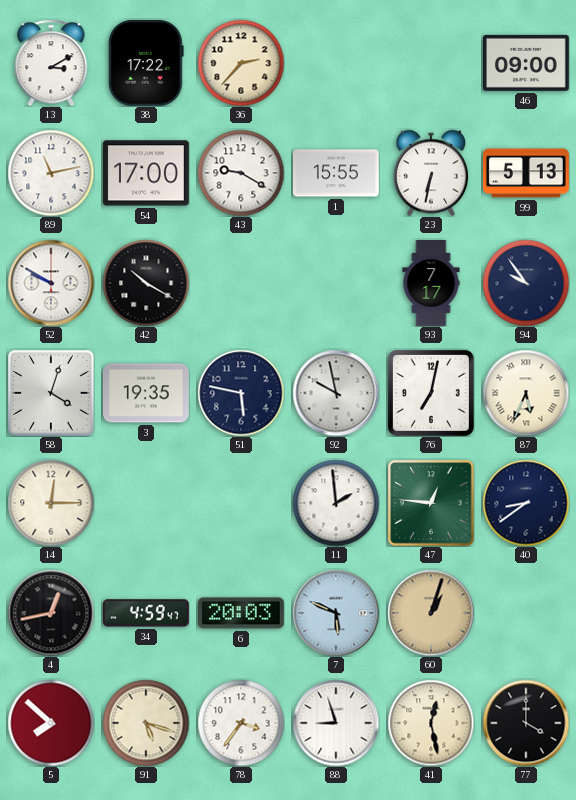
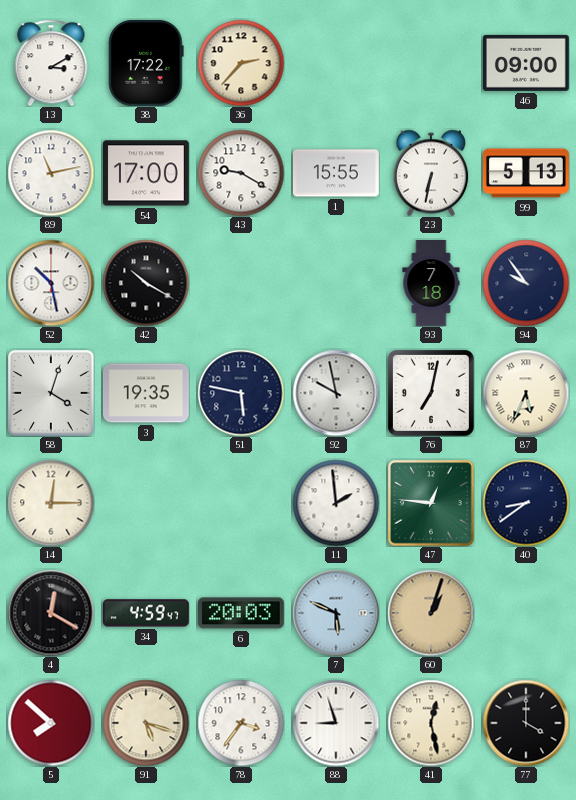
52: 9:50 -> 10:28 (51, 283)
93: 7:17 -> 7:18 (431, 284)
4: 12:43 -> 12:20 (51, 613)
